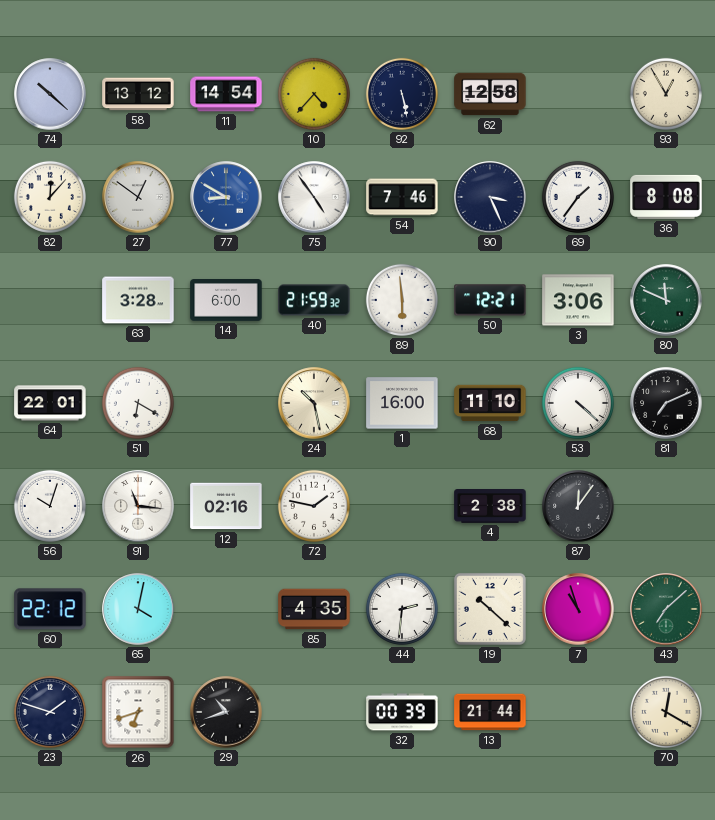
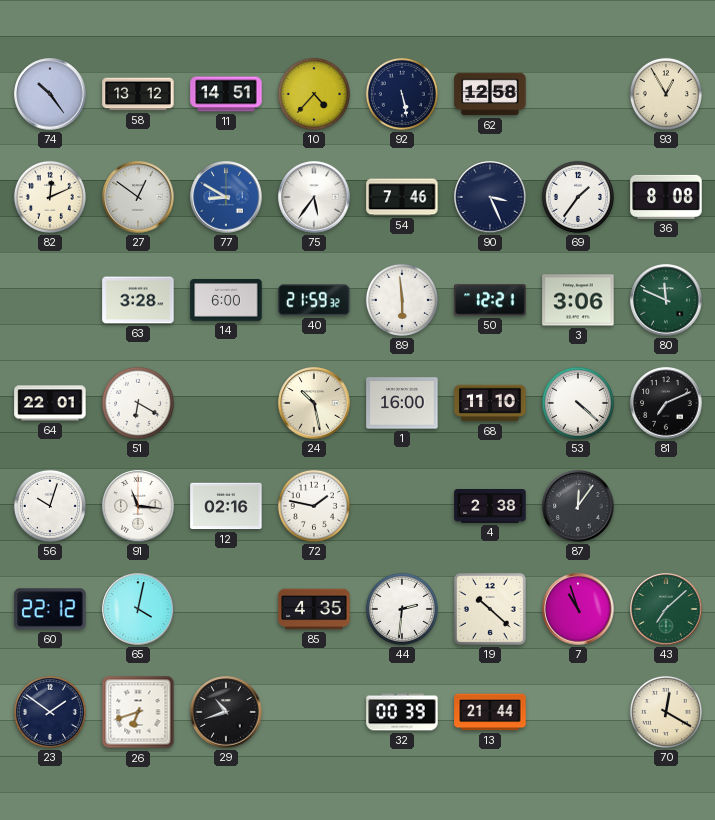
74: 10:22 -> 10:24 (50, 94)
11: 14:54 -> 14:51 (226, 94)
82: 12:07 -> 12:11 (50, 197)
75: 4:54 -> 5:36 (314, 197)
23: 1:48 -> 1:51 (50, 712)
